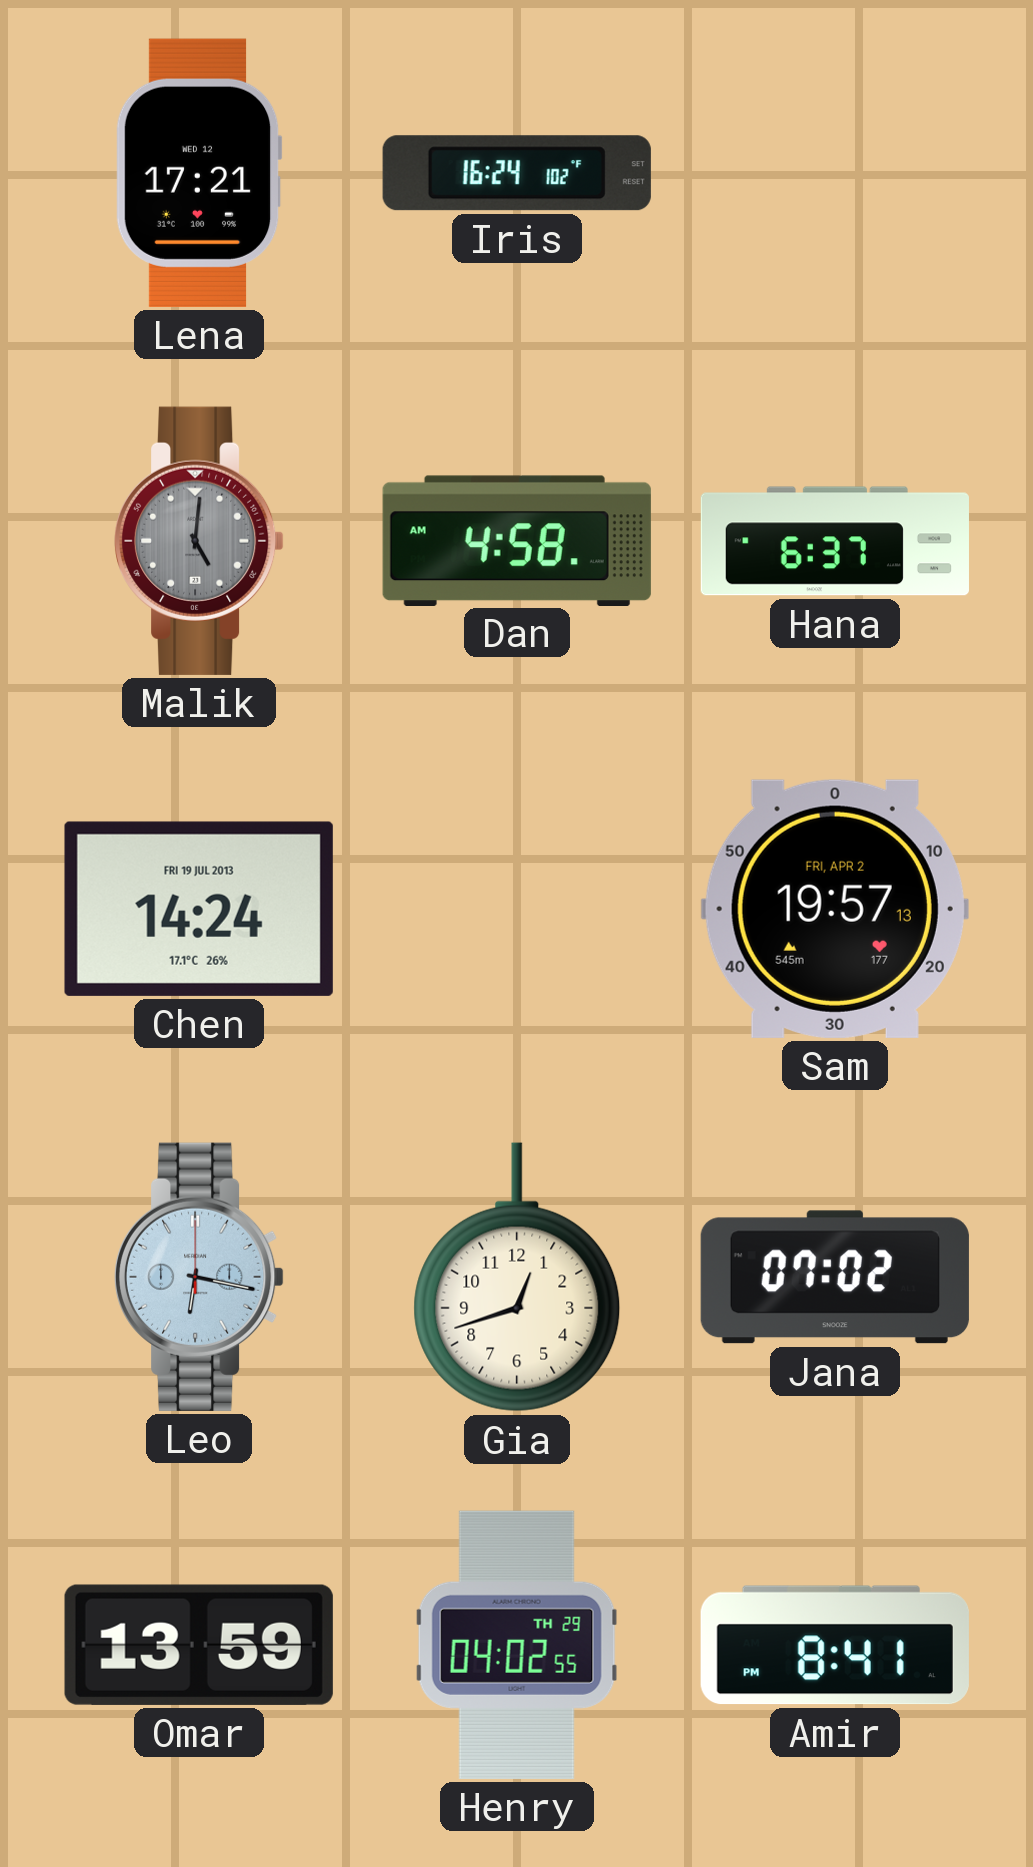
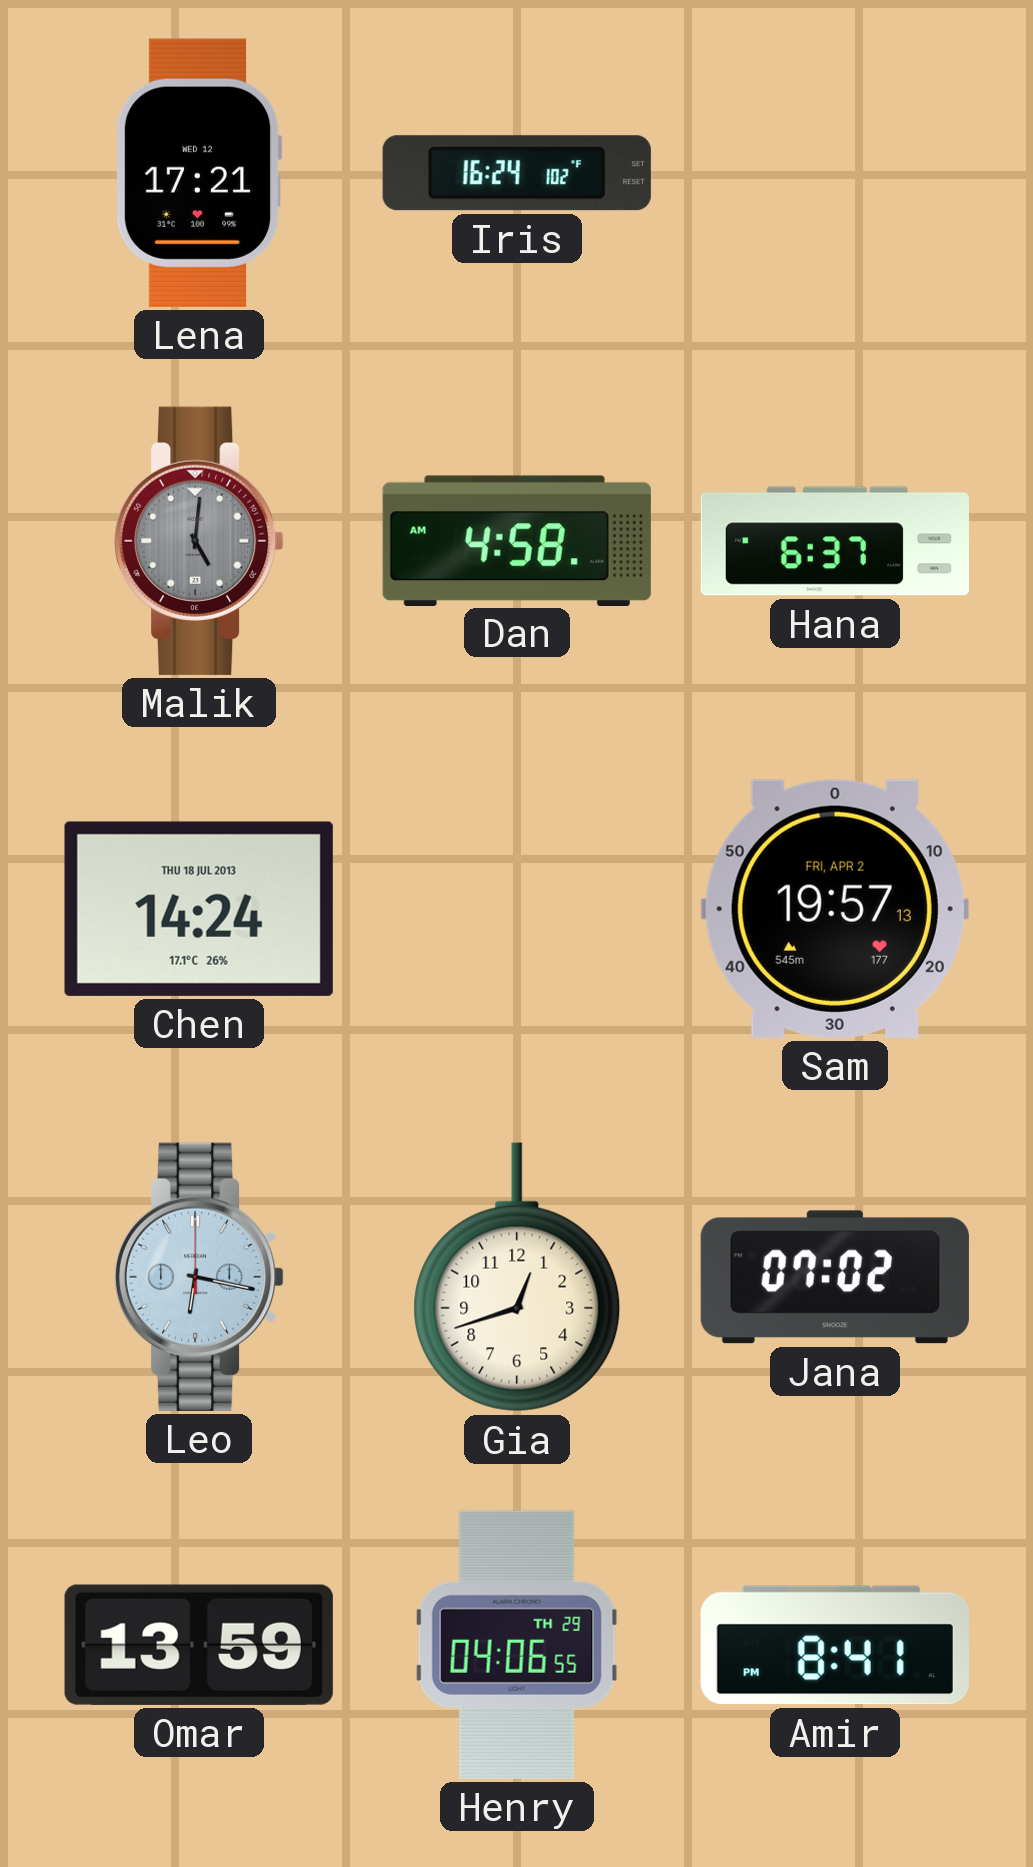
Chen date: FRI 19 JUL 2013 -> THU 18 JUL 2013 (199, 909)
Henry: 04:02 -> 04:06 (517, 1645)
